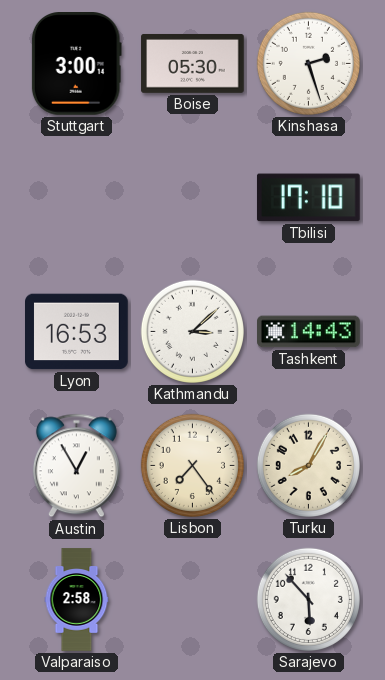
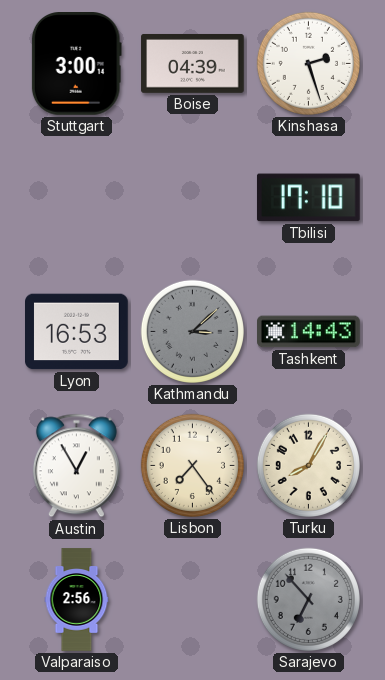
Boise: 05:30 -> 04:39 (193, 63)
Kathmandu dial: white -> grey (192, 331)
Valparaiso: 2:58 -> 2:56 (77, 600)
Sarajevo: 5:53 -> 6:53 (308, 599)
Sarajevo dial: white -> grey (308, 599)
